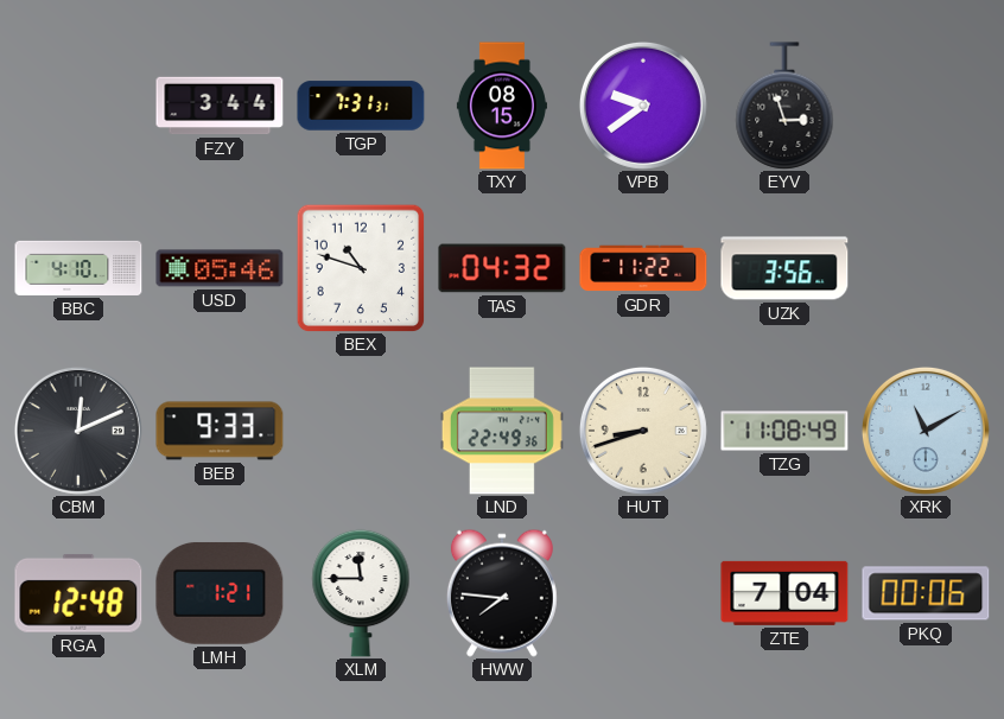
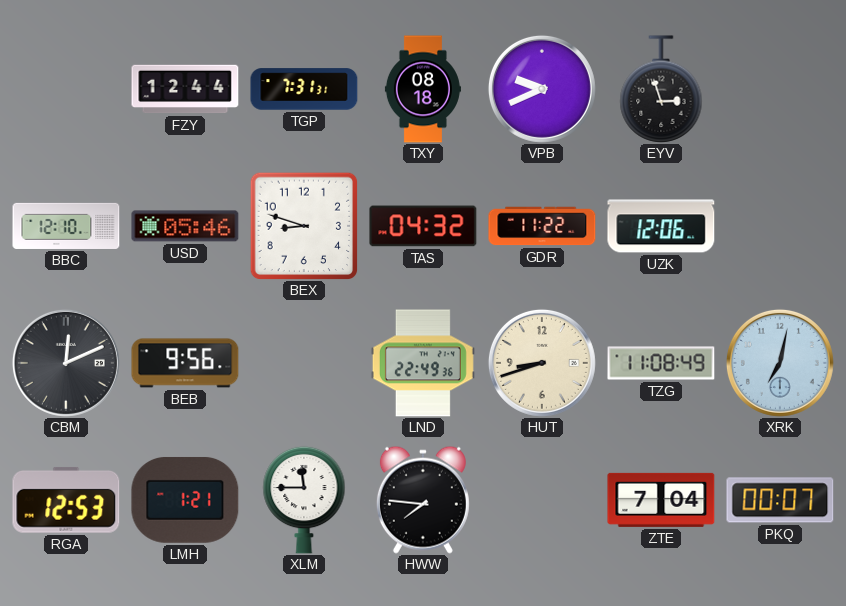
FZY: 3:44 -> 12:44 (185, 89)
TXY: 08:15 -> 08:18 (423, 89)
VPB: 9:39 -> 9:41 (542, 89)
BBC: 4:10 -> 12:10 (66, 226)
BEX: 10:48 -> 8:48 (304, 226)
UZK: 3:56 -> 12:06 (661, 226)
BEB: 9:33 -> 9:56 (185, 363)
XRK: 11:10 -> 7:02 (780, 363)
RGA: 12:48 -> 12:53 (66, 500)
PKQ: 00:06 -> 00:07 (780, 500)
